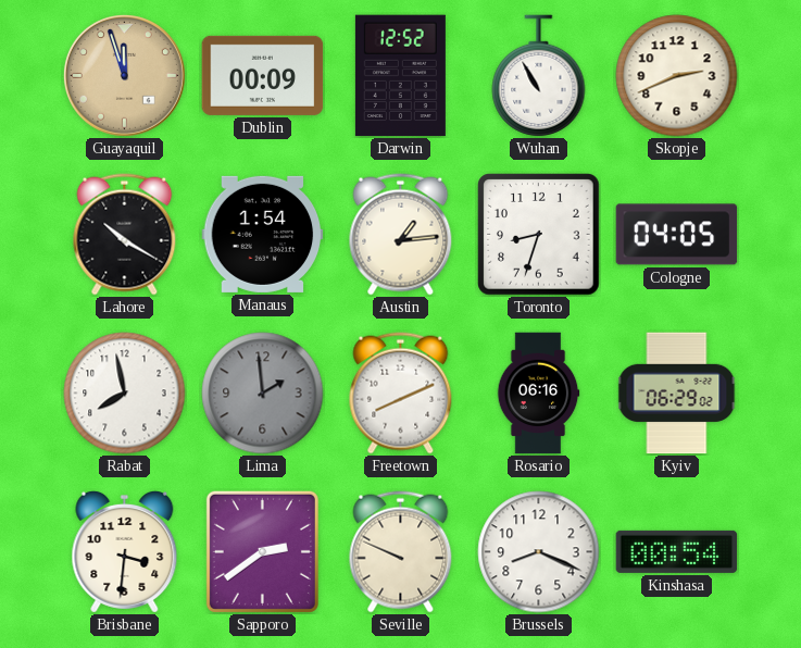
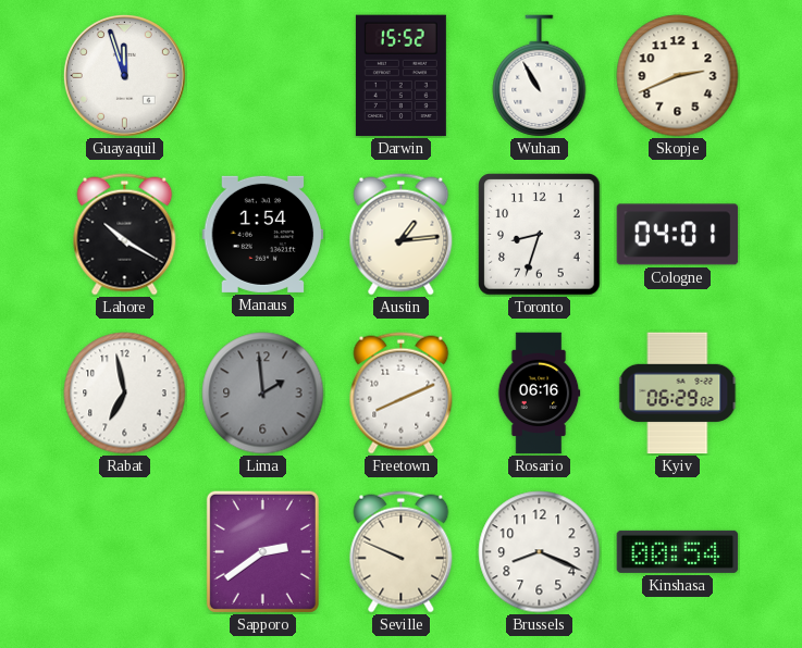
Guayaquil dial: champagne -> white (124, 75)
Dublin: 00:09 -> none (263, 75)
Darwin: 12:52 -> 15:52 (400, 76)
Cologne: 04:05 -> 04:01 (678, 235)
Rabat: 7:58 -> 6:58 (125, 394)
Brisbane: 3:31 -> none (125, 552)
